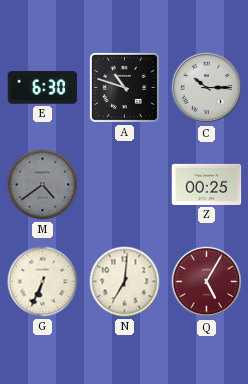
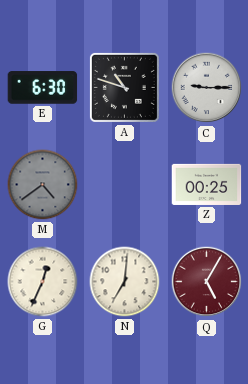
C: 10:15 -> 9:15 (207, 88)
G: 6:34 -> 12:34 (43, 282)
